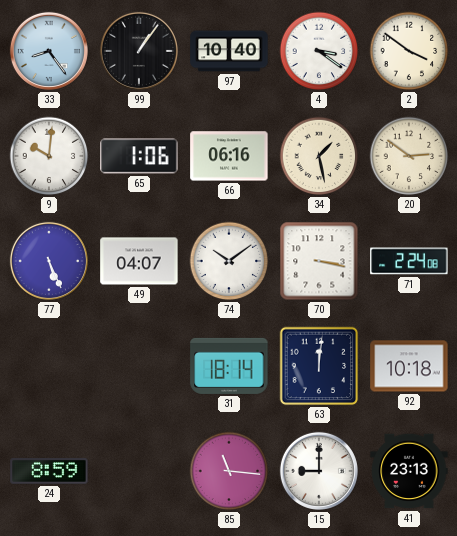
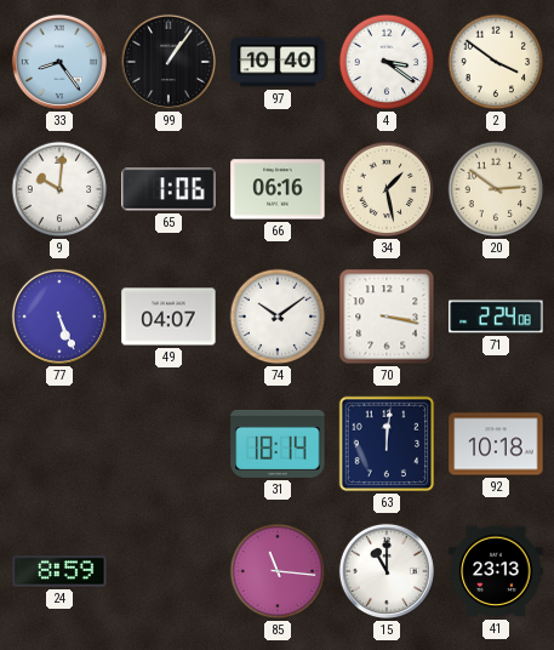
15: 9:00 -> 11:00 (387, 571)
